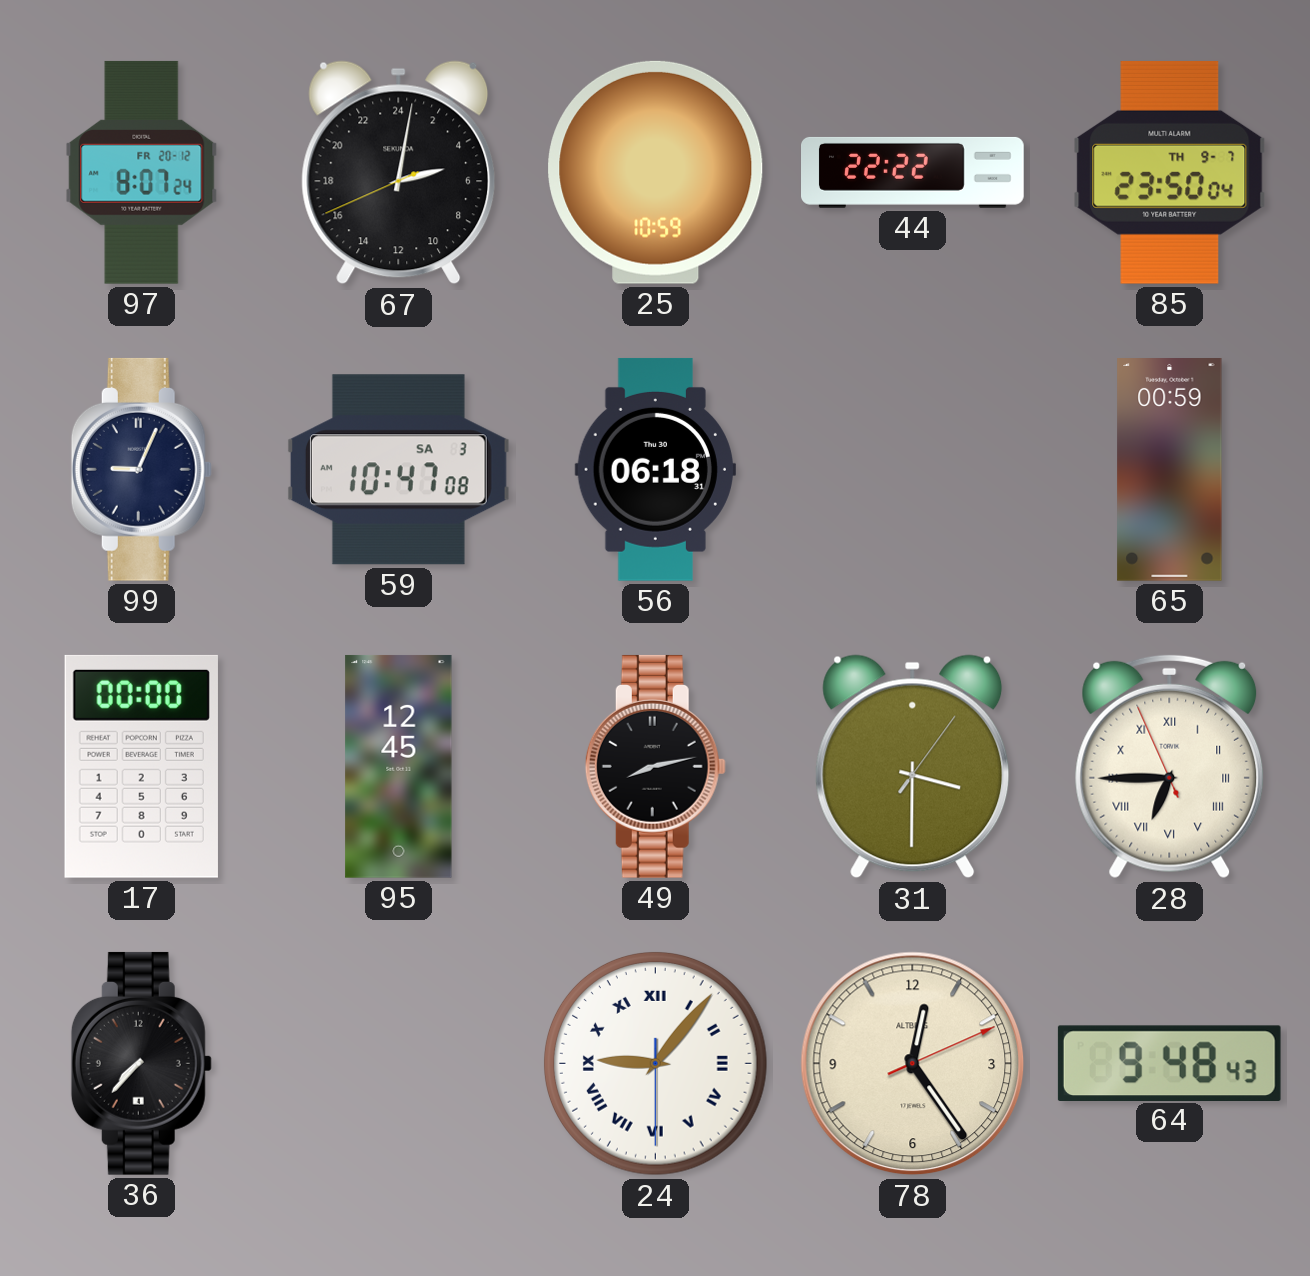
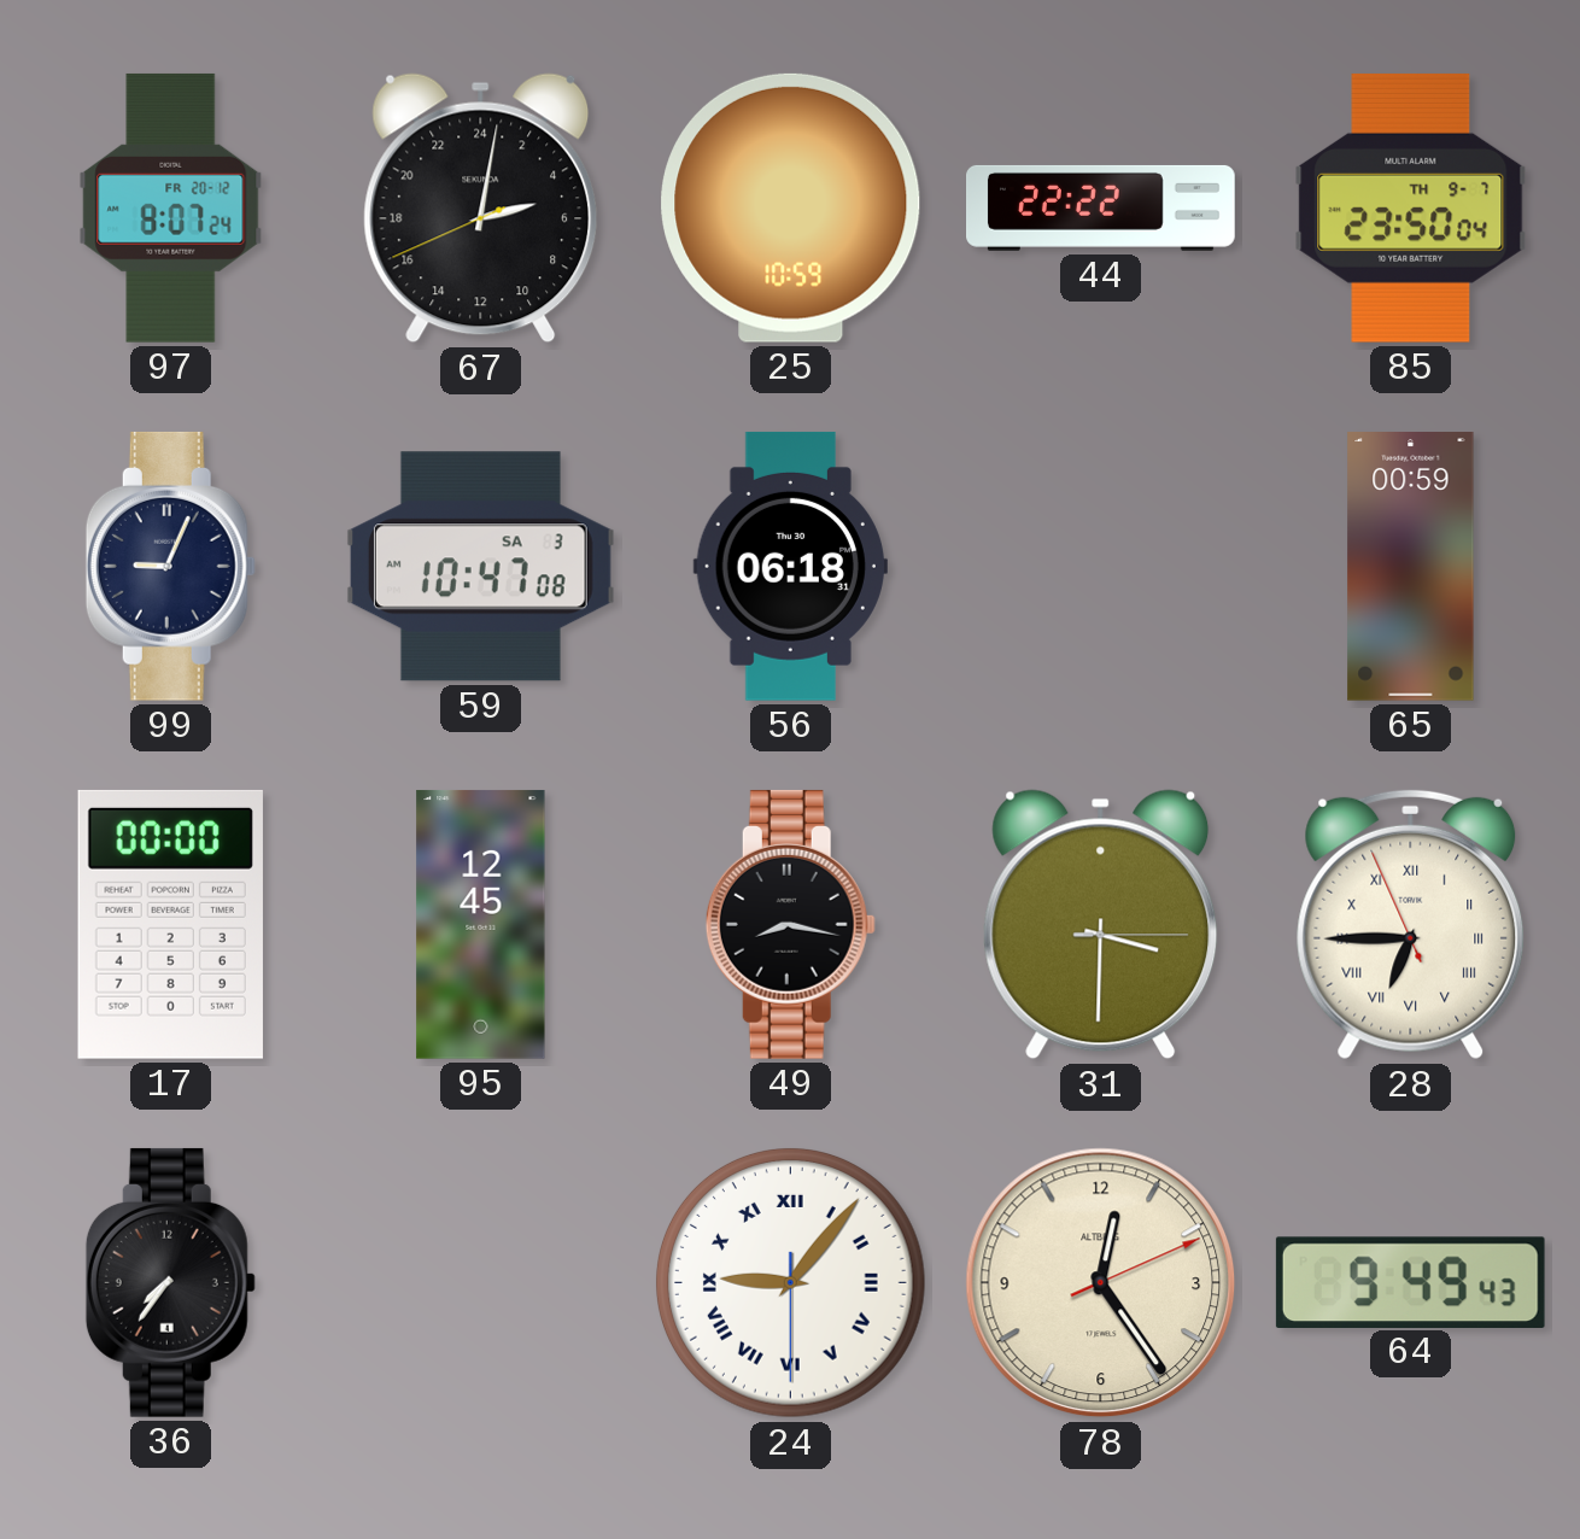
49: 8:13 -> 8:17 (790, 924)
31: 3:30:06 -> 3:30:15 (1101, 925)
36: 7:37 -> 7:36 (170, 1282)
64: 9:48 -> 9:49 (1410, 1282)
